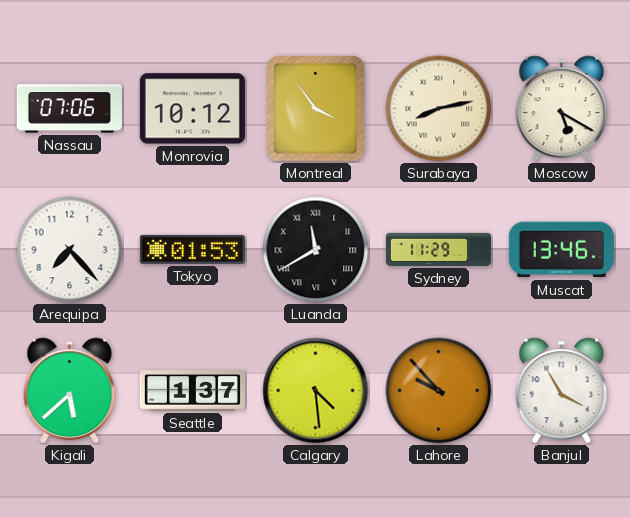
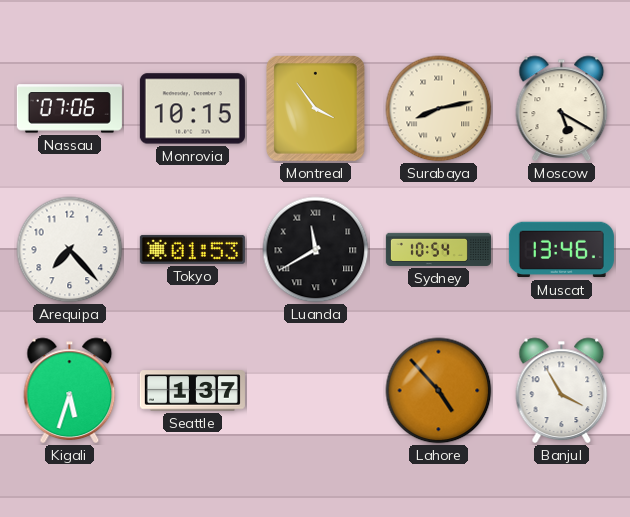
Monrovia: 10:12 -> 10:15 (192, 109)
Sydney: 11:29 -> 10:54 (438, 249)
Kigali: 5:38 -> 5:33 (70, 391)
Calgary: 4:29 -> none (316, 391)
Lahore: 9:53 -> 4:53 (439, 391)
